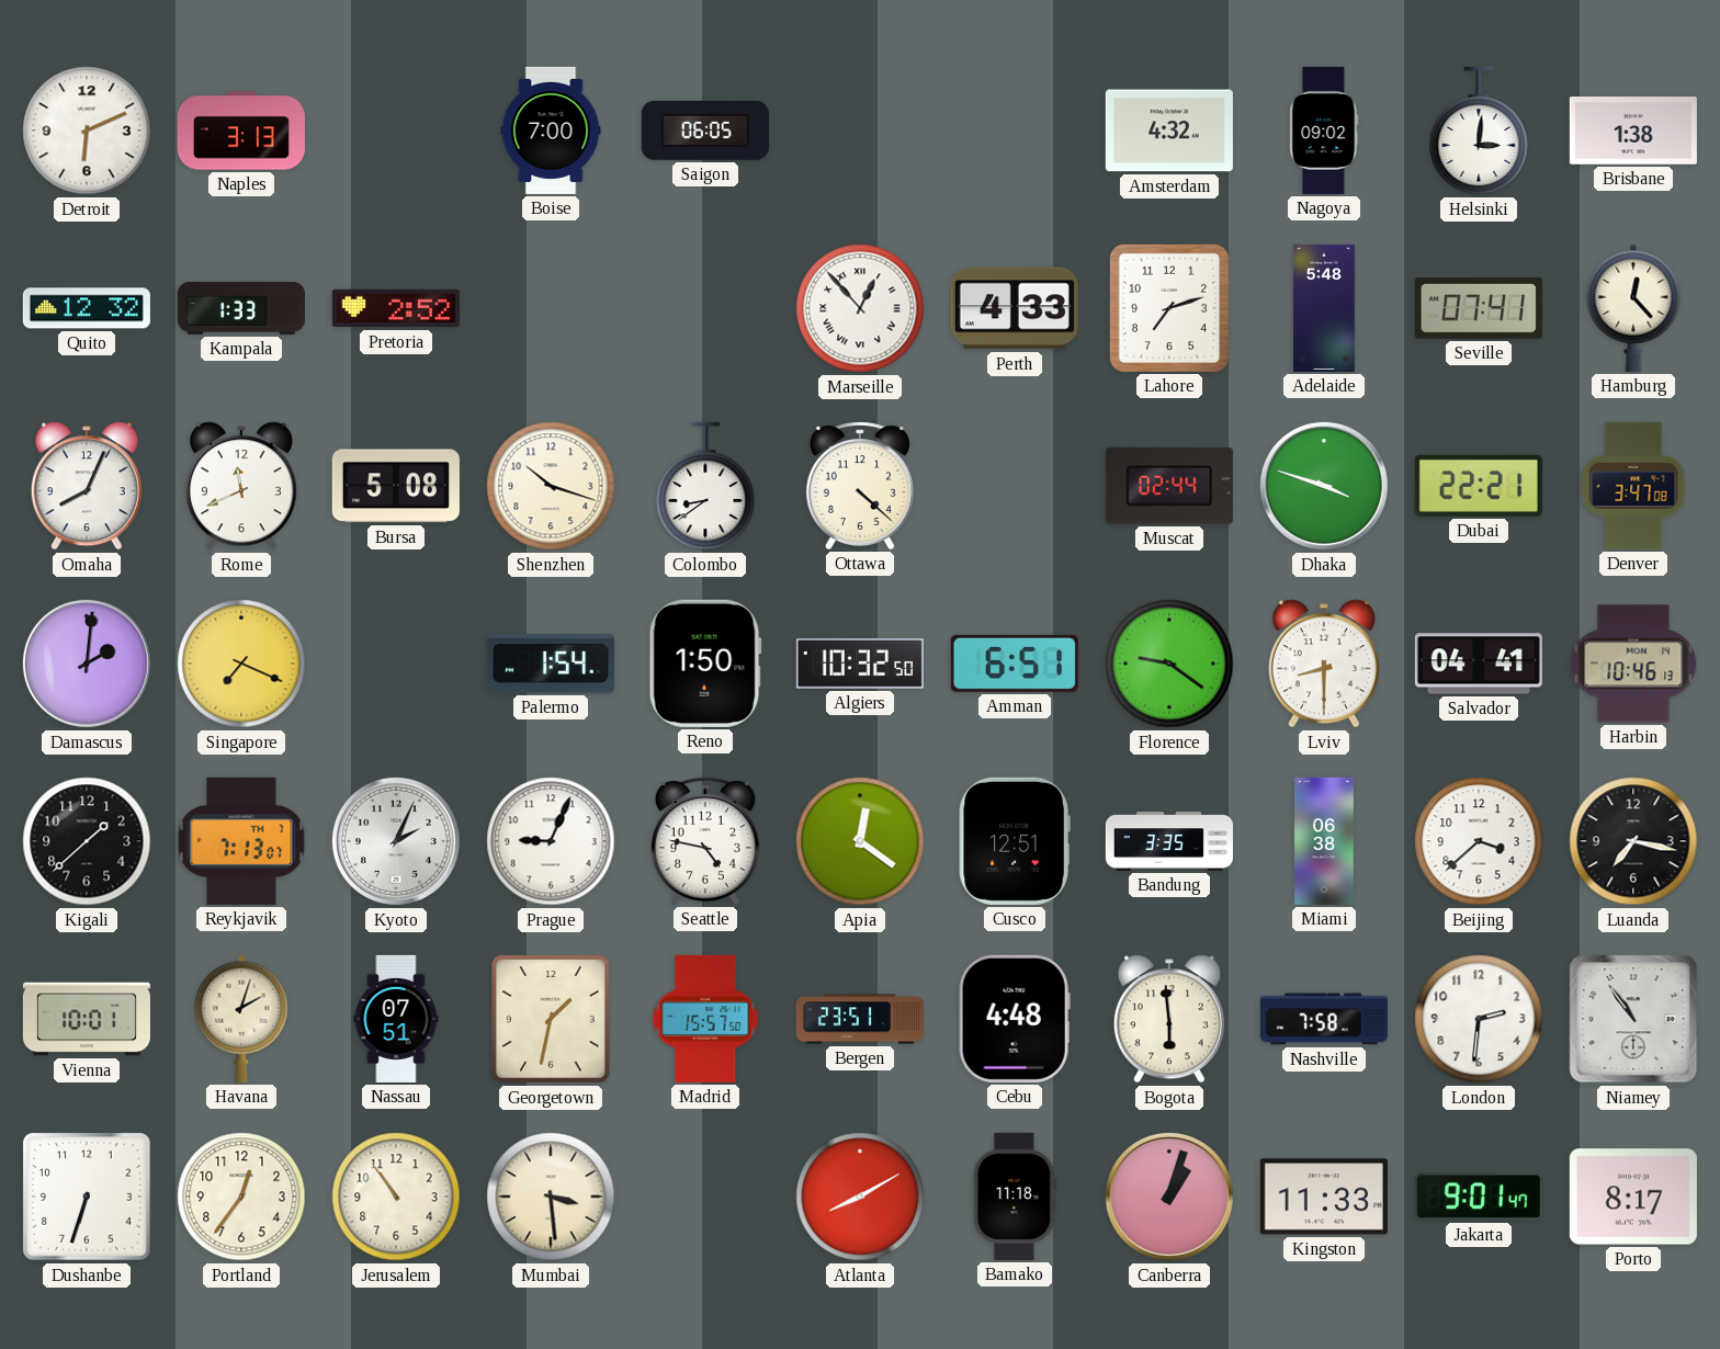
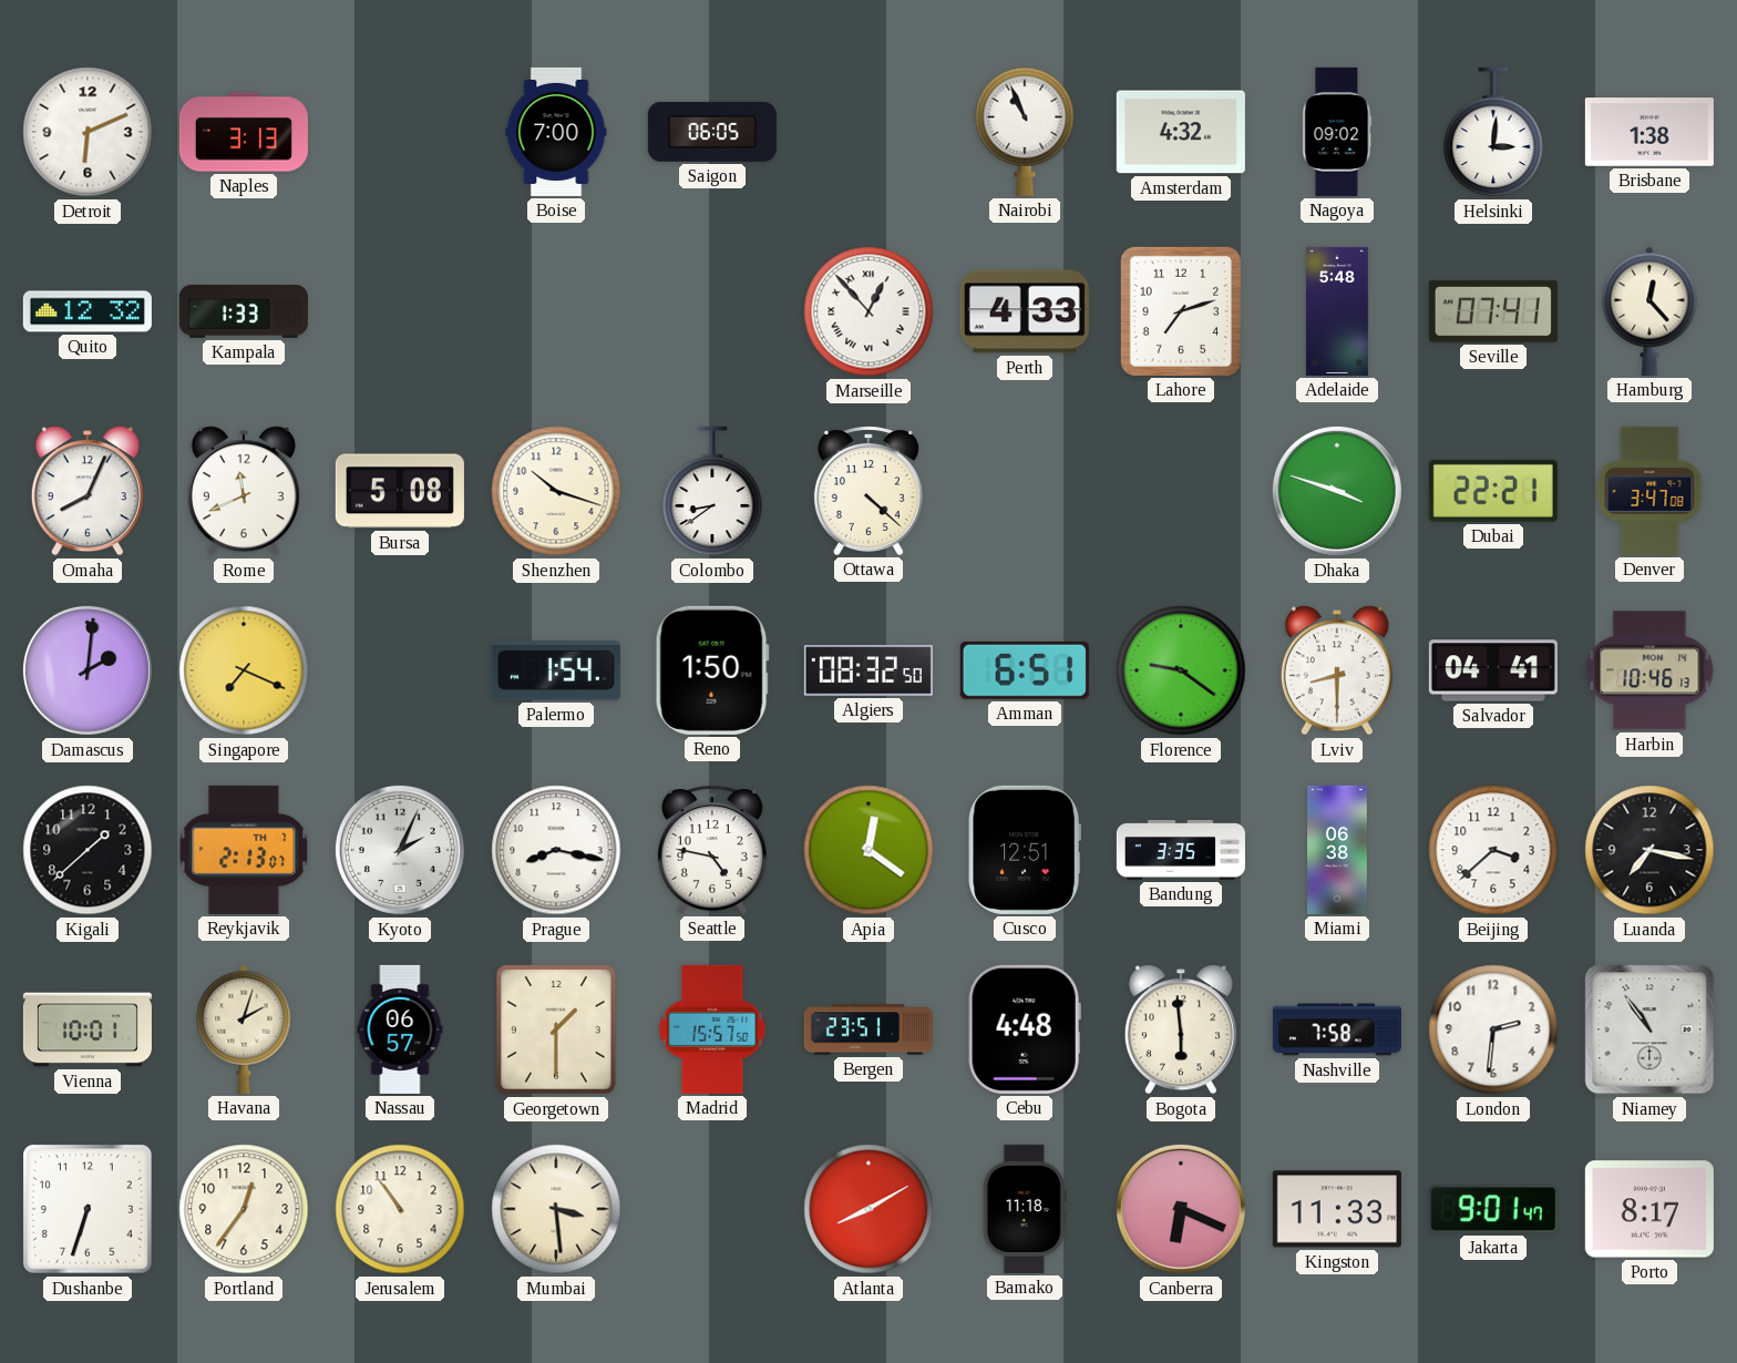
Nairobi: none -> 10:56 (1025, 132)
Pretoria: 2:52 -> none (396, 308)
Muscat: 02:44 -> none (1169, 486)
Algiers: 10:32 -> 08:32 (868, 670)
Reykjavik: 7:13 -> 2:13 (244, 850)
Prague: 9:04 -> 8:17 (556, 850)
Nassau: 07:51 -> 06:57 (400, 1029)
Georgetown: 1:32 -> 1:30 (556, 1029)
Canberra: 1:03 -> 6:19 (1181, 1209)
